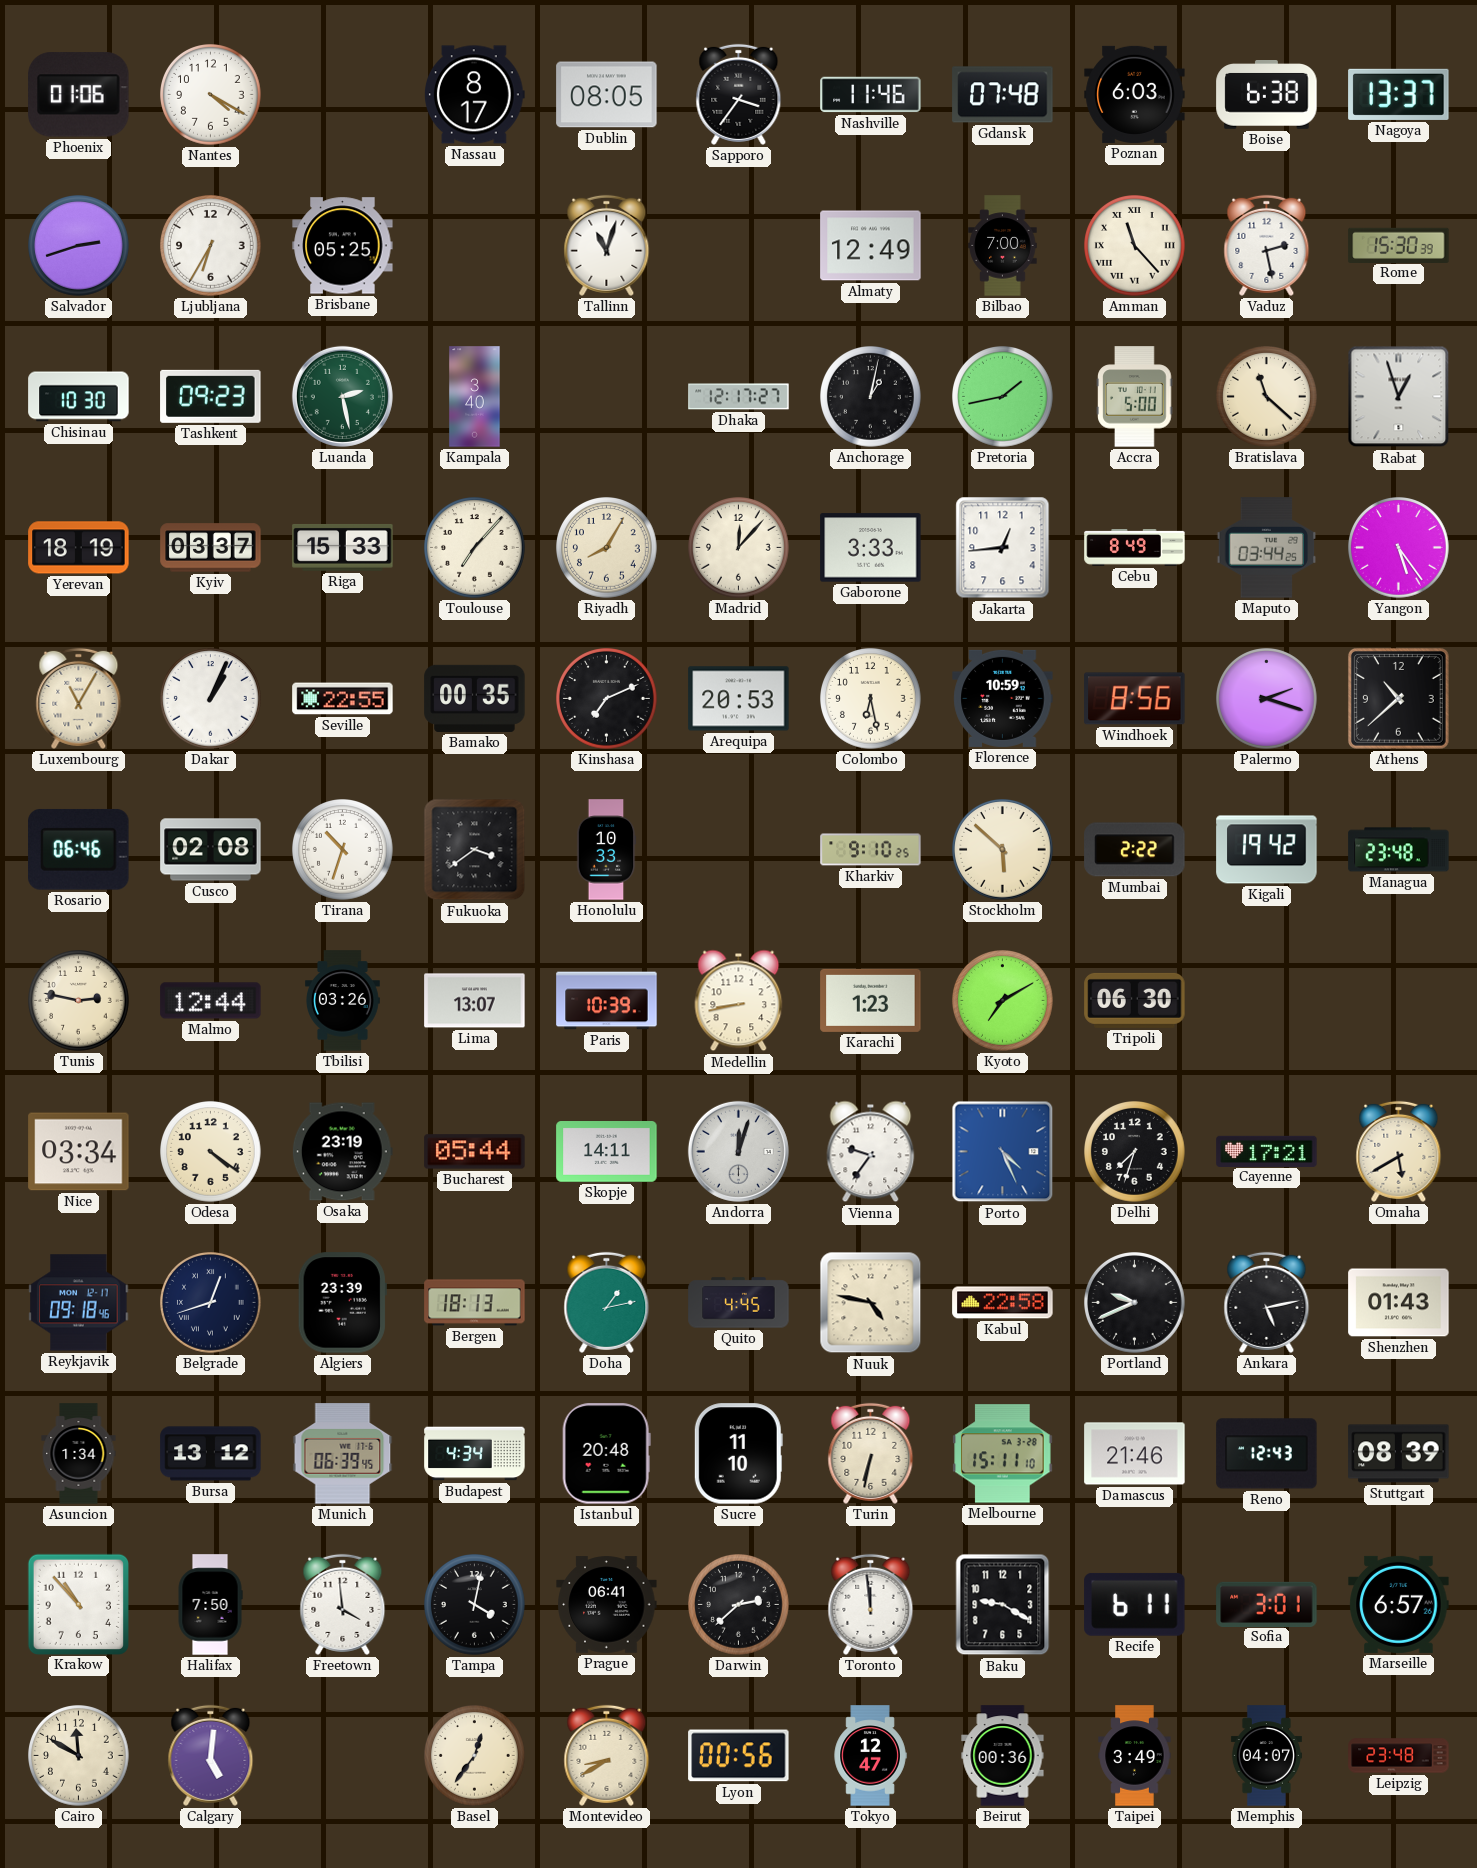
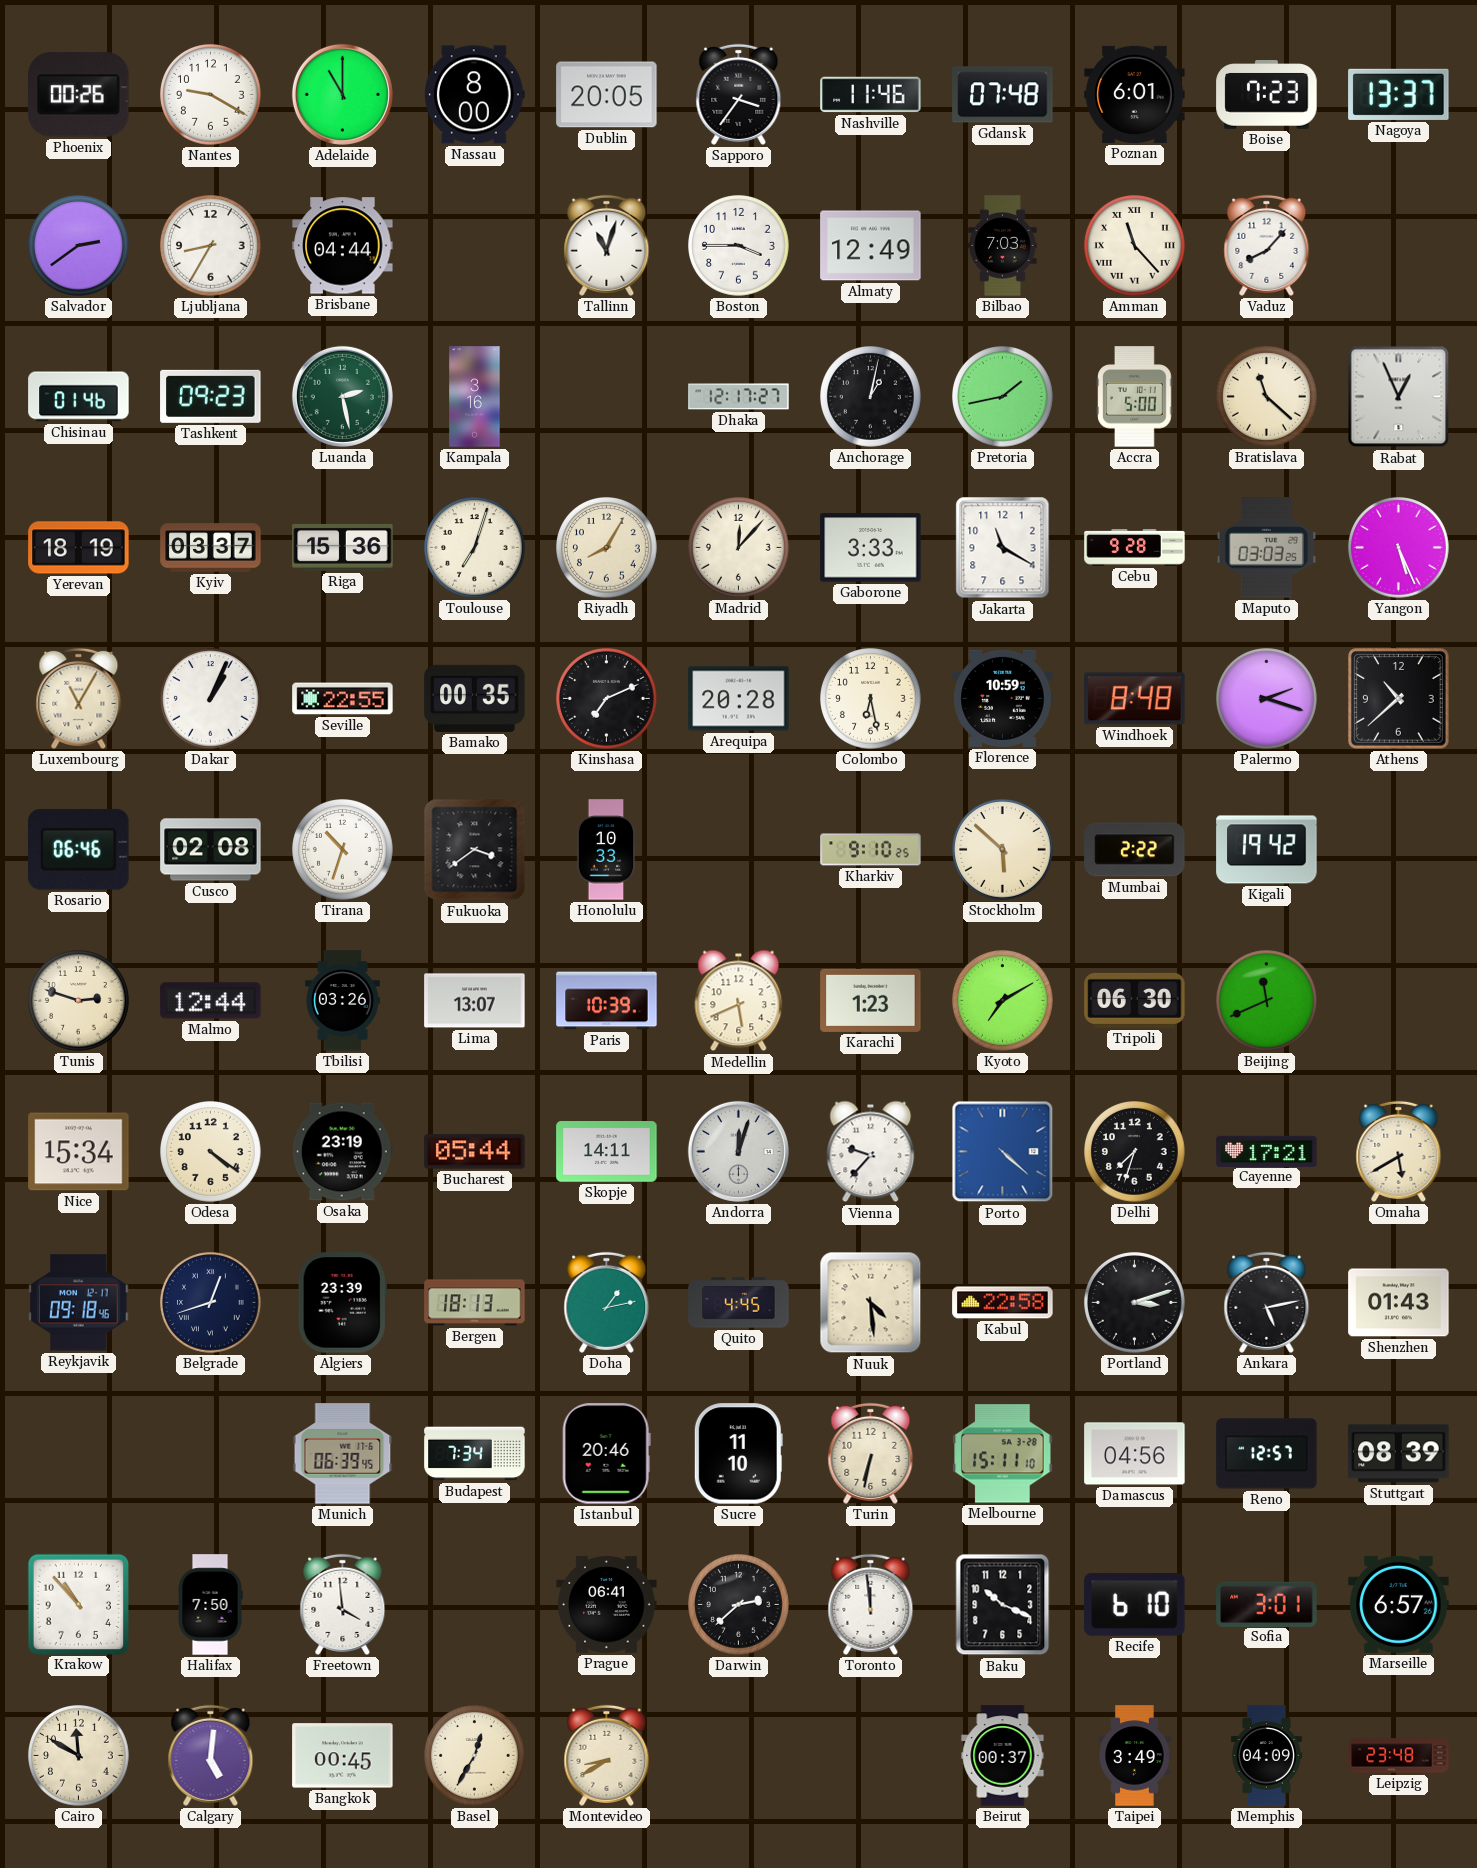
Phoenix: 01:06 -> 00:26 (79, 95)
Nantes: 4:20 -> 9:20 (211, 95)
Adelaide: none -> 11:00 (342, 94)
Nassau: 8:17 -> 8:00 (474, 95)
Dublin: 08:05 -> 20:05 (607, 95)
Poznan: 6:03 -> 6:01 (1135, 94)
Boise: 6:38 -> 7:23 (1267, 95)
Salvador: 2:42 -> 2:39 (79, 246)
Ljubljana: 6:35 -> 8:35 (211, 246)
Brisbane: 05:25 -> 04:44 (343, 246)
Boston: none -> 3:45 (739, 246)
Bilbao: 7:00 -> 7:03 (1003, 246)
Vaduz: 2:28 -> 8:07 (1267, 245)
Rome: 15:30 -> none (1399, 245)
Chisinau: 10:30 -> 01:46 (79, 397)
Kampala: 3:40 -> 3:16 (475, 397)
Rabat: 12:57 -> 12:56 (1399, 397)
Riga: 15:33 -> 15:36 (343, 547)
Toulouse: 7:07 -> 7:03 (475, 548)
Jakarta: 12:44 -> 11:20 (1003, 548)
Cebu: 8:49 -> 9:28 (1135, 548)
Maputo: 03:44 -> 03:03 (1267, 548)
Yangon: 5:24 -> 5:26 (1399, 548)
Arequipa: 20:53 -> 20:28 (739, 699)
Windhoek: 8:56 -> 8:48 (1135, 699)
Managua: 23:48 -> none (1399, 850)
Tunis: 2:47 -> 2:48 (79, 1001)
Medellin: 8:43 -> 5:41 (739, 1001)
Beijing: none -> 11:41 (1267, 1001)
Nice: 03:34 -> 15:34 (79, 1152)
Vienna: 9:36 -> 9:37 (871, 1152)
Porto: 4:26 -> 4:22 (1003, 1152)
Nuuk: 4:47 -> 4:29 (871, 1303)
Portland: 9:41 -> 3:12 (1135, 1303)
Asuncion: 1:34 -> none (79, 1454)
Bursa: 13:12 -> none (211, 1454)
Budapest: 4:34 -> 7:34 (475, 1454)
Istanbul: 20:48 -> 20:46 (606, 1454)
Damascus: 21:46 -> 04:56 (1135, 1454)
Reno: 12:43 -> 12:57 (1267, 1454)
Tampa: 4:02 -> none (475, 1605)
Baku: 9:20 -> 10:19 (1003, 1605)
Recife: 6:11 -> 6:10 (1135, 1604)
Bangkok: none -> 00:45 (343, 1756)
Basel: 12:36 -> 12:35 (475, 1756)
Lyon: 00:56 -> none (739, 1756)
Tokyo: 12:47 -> none (870, 1756)
Beirut: 00:36 -> 00:37 (1003, 1756)
Memphis: 04:07 -> 04:09 (1266, 1756)
